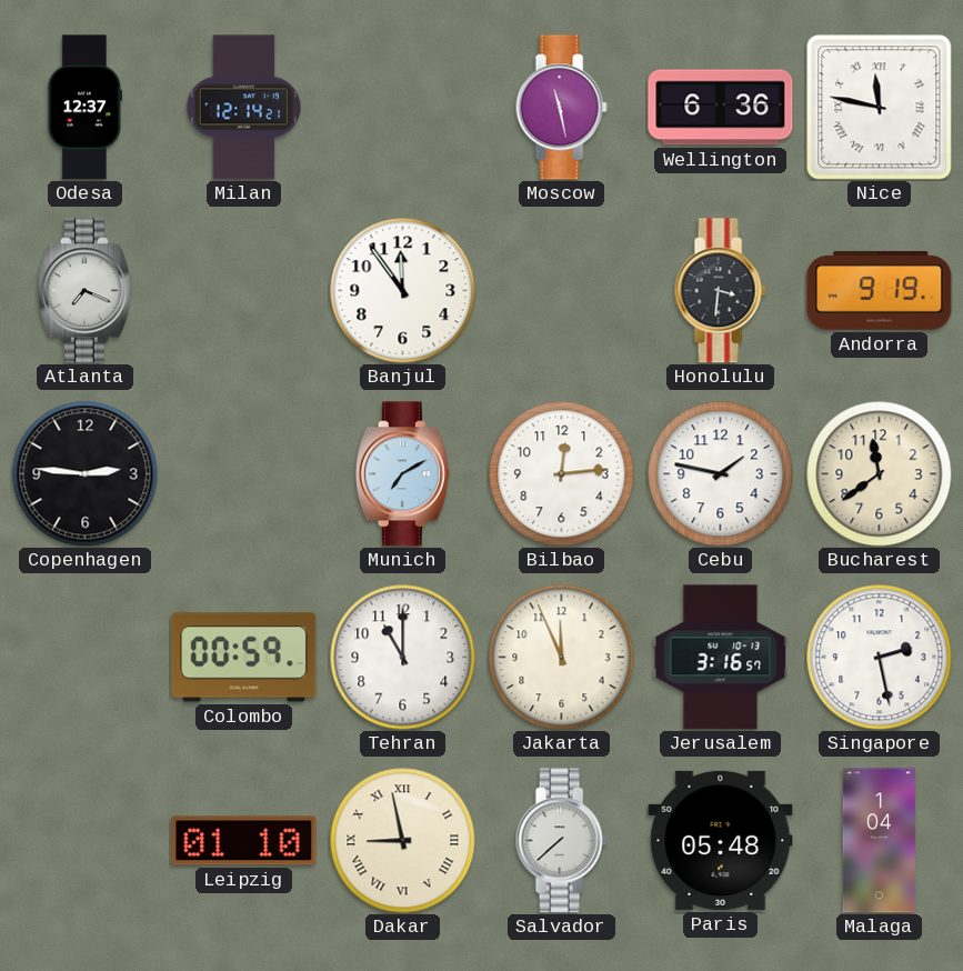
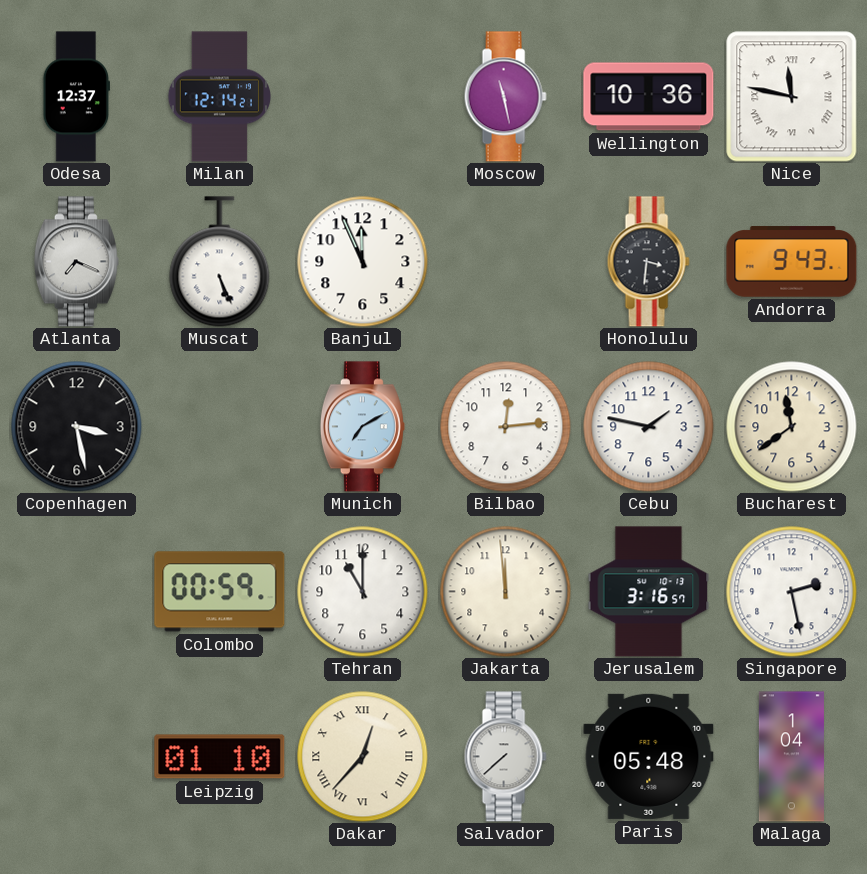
Wellington: 6:36 -> 10:36 (649, 97)
Muscat: none -> 5:26 (220, 262)
Banjul: 11:54 -> 11:56 (363, 262)
Andorra: 9:19 -> 9:43 (792, 262)
Copenhagen: 2:46 -> 3:28 (77, 427)
Jakarta: 11:56 -> 11:59 (506, 592)
Dakar: 8:58 -> 12:37 (363, 757)
